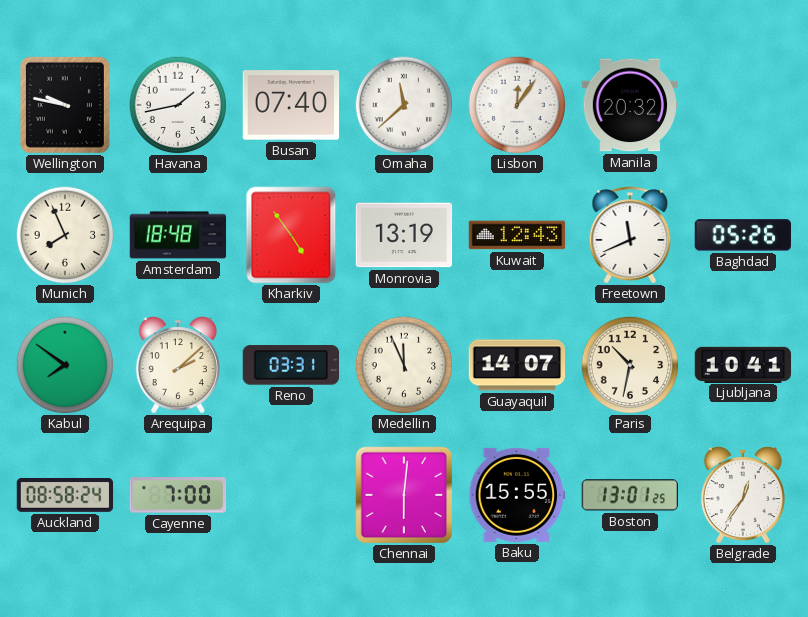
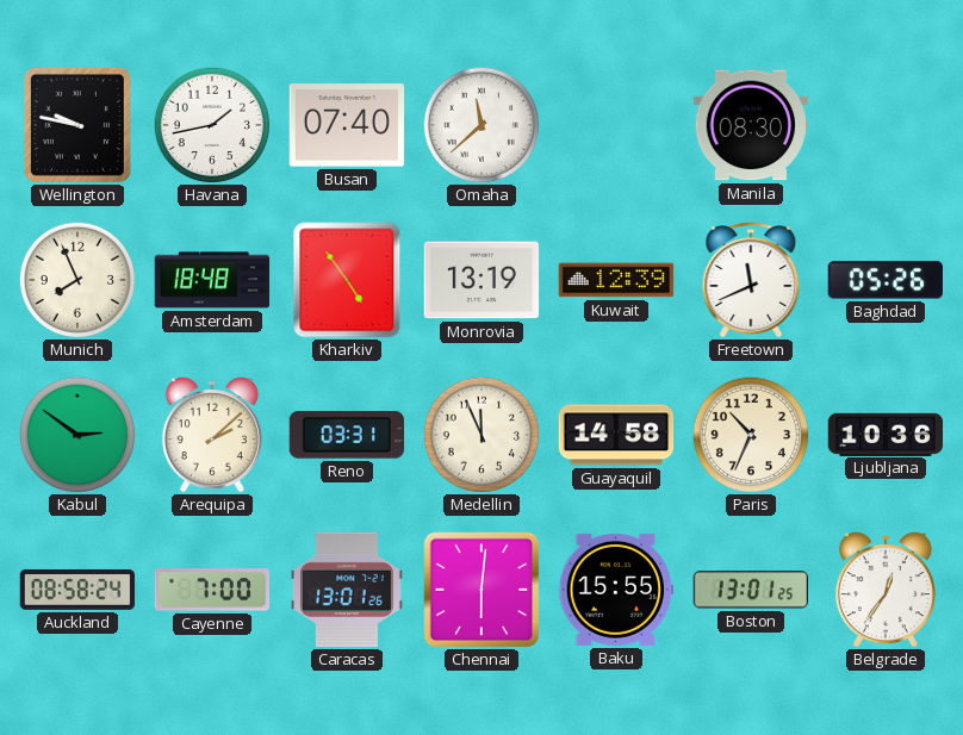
Lisbon: 12:06 -> none (517, 105)
Manila: 20:32 -> 08:30 (751, 125)
Kuwait: 12:43 -> 12:39 (616, 280)
Kabul: 7:51 -> 2:51 (77, 435)
Guayaquil: 14:07 -> 14:58 (616, 435)
Paris: 10:32 -> 10:34 (751, 435)
Ljubljana: 10:41 -> 10:36 (886, 434)
Caracas: none -> 13:01 (347, 590)
